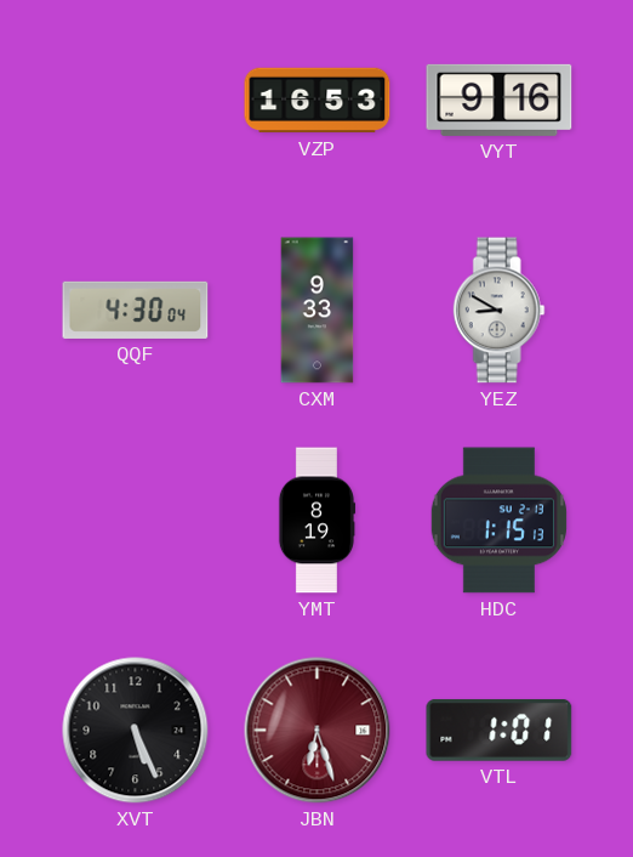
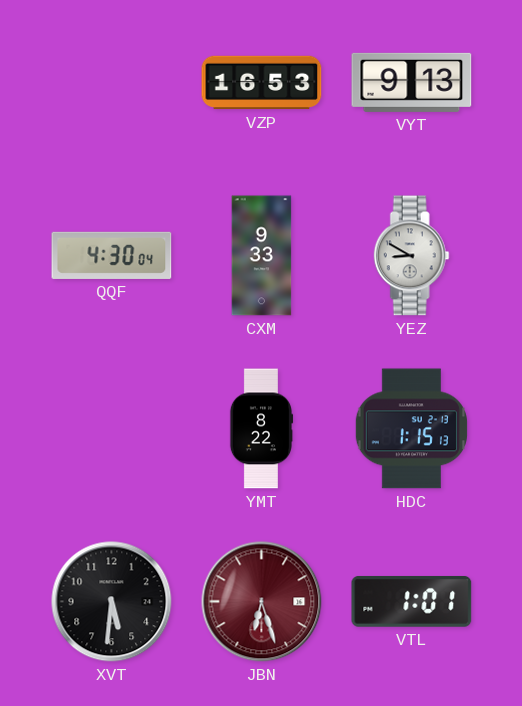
VYT: 9:16 -> 9:13 (412, 82)
YMT: 8:19 -> 8:22 (261, 429)
XVT: 5:26 -> 5:31 (112, 602)
